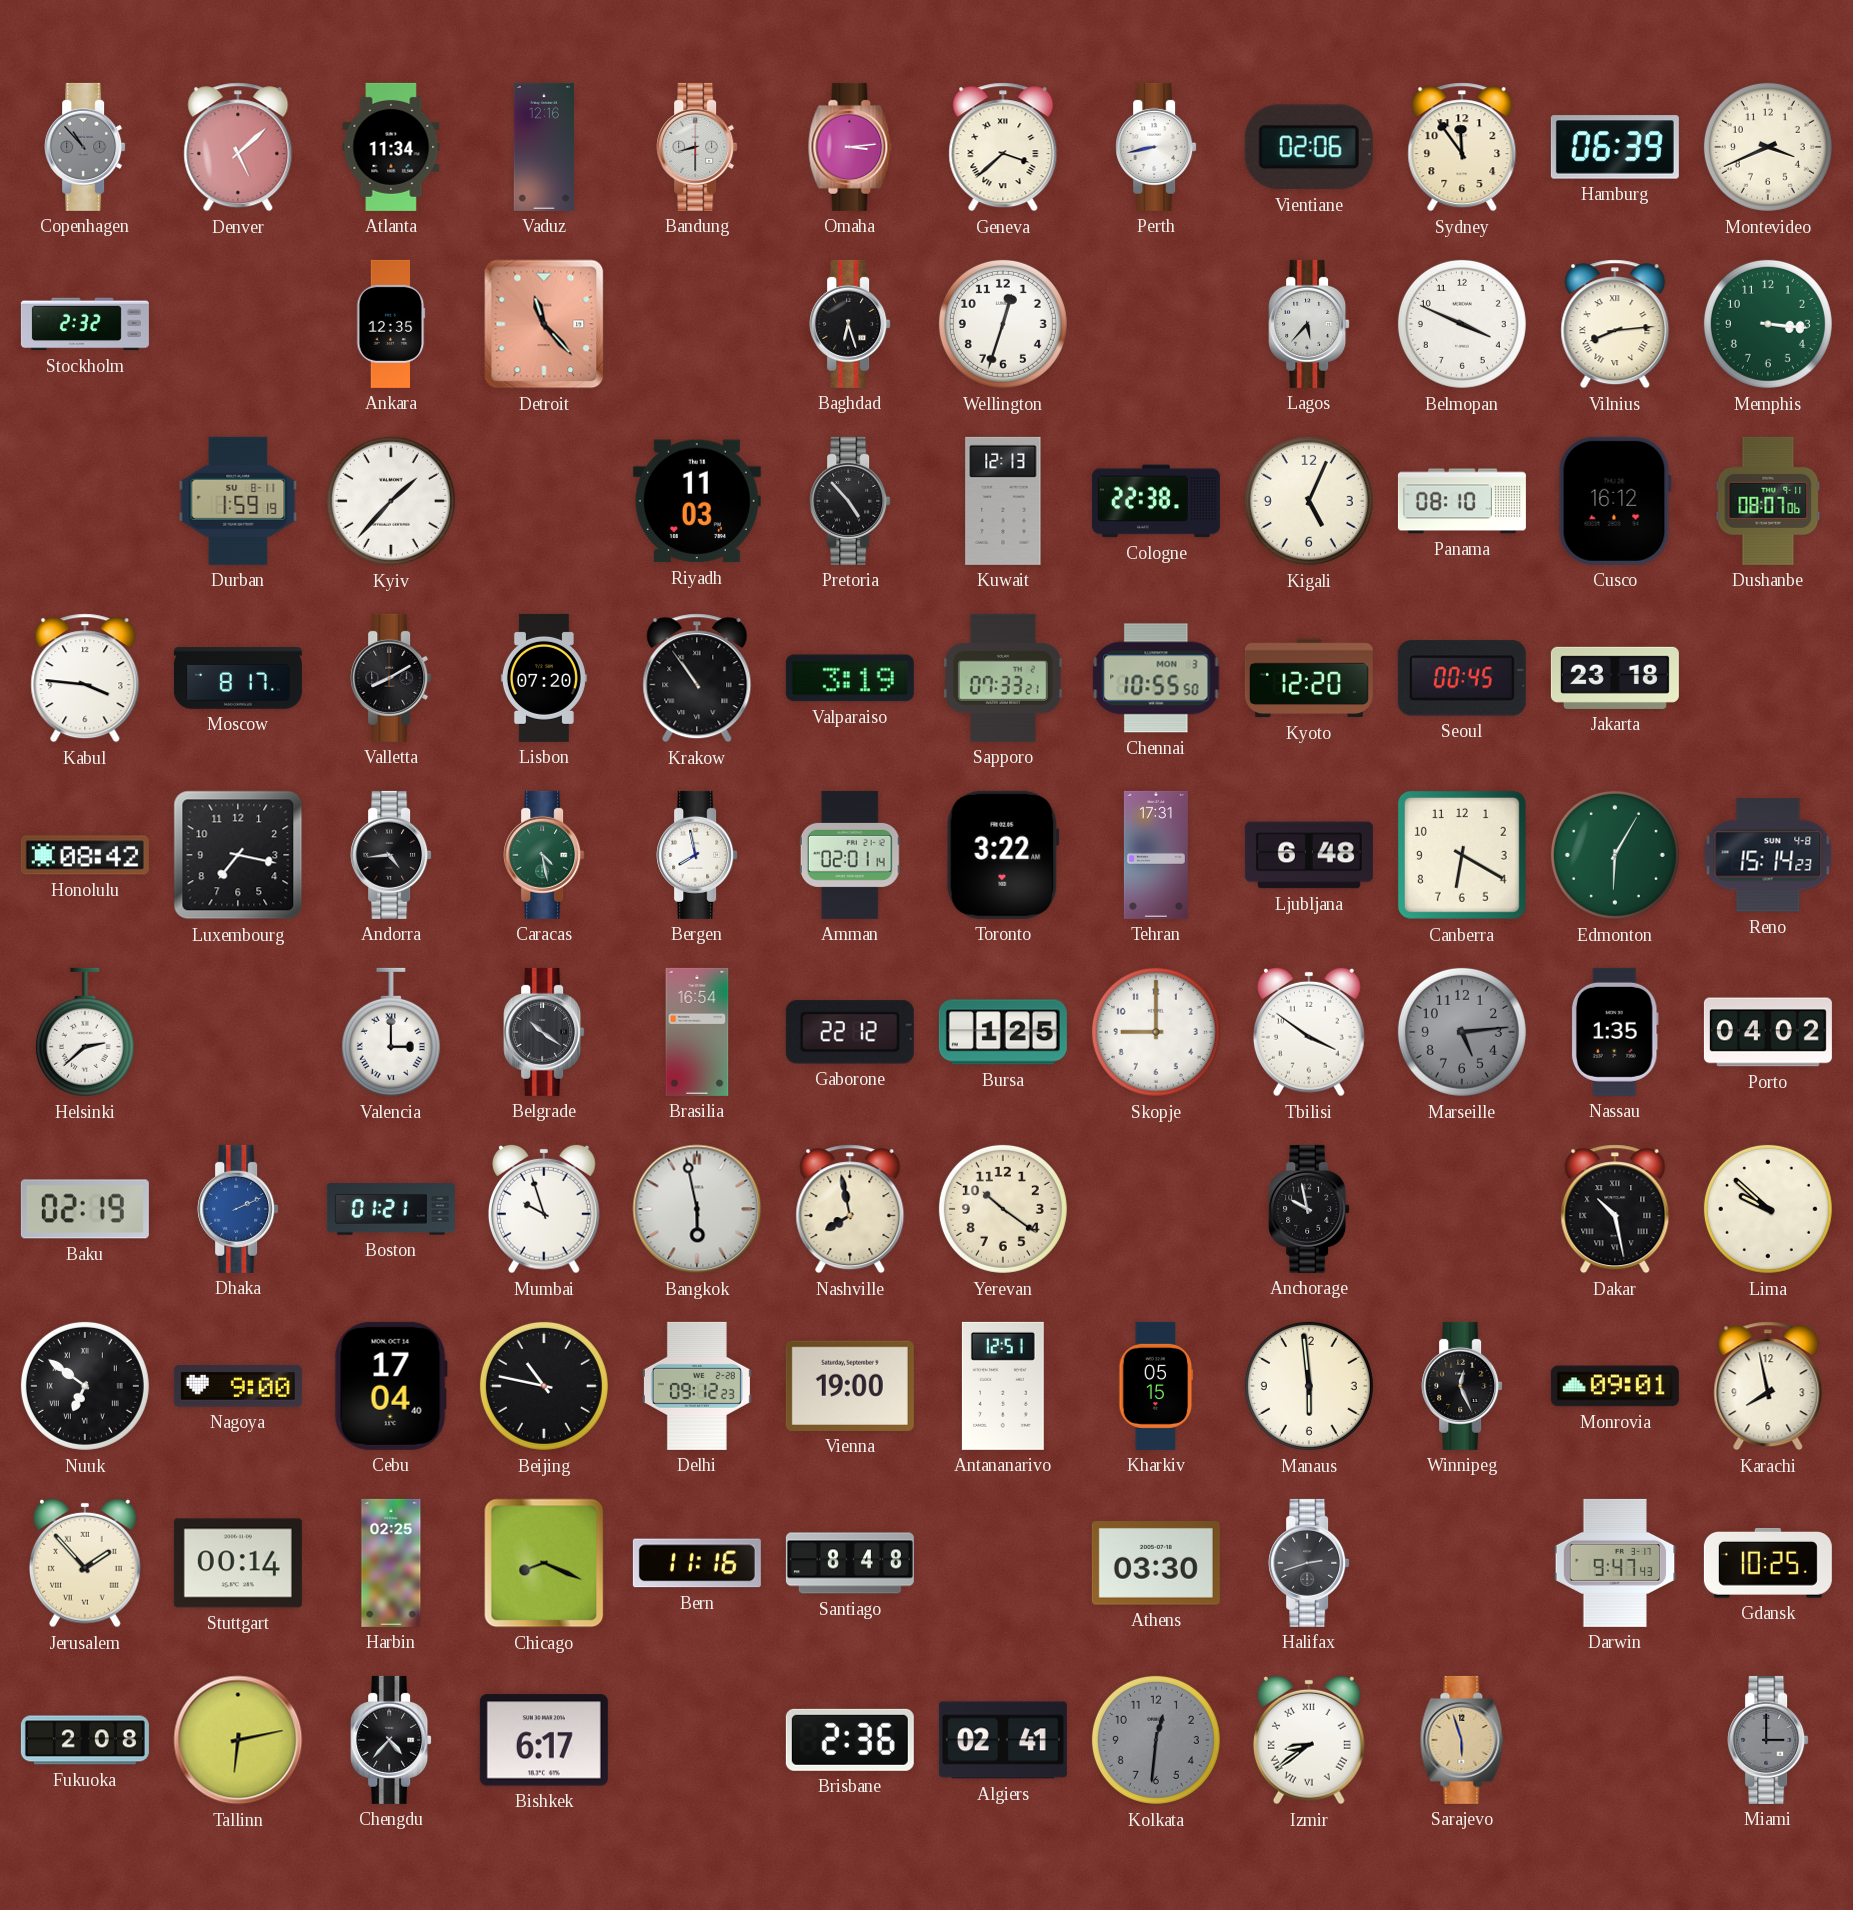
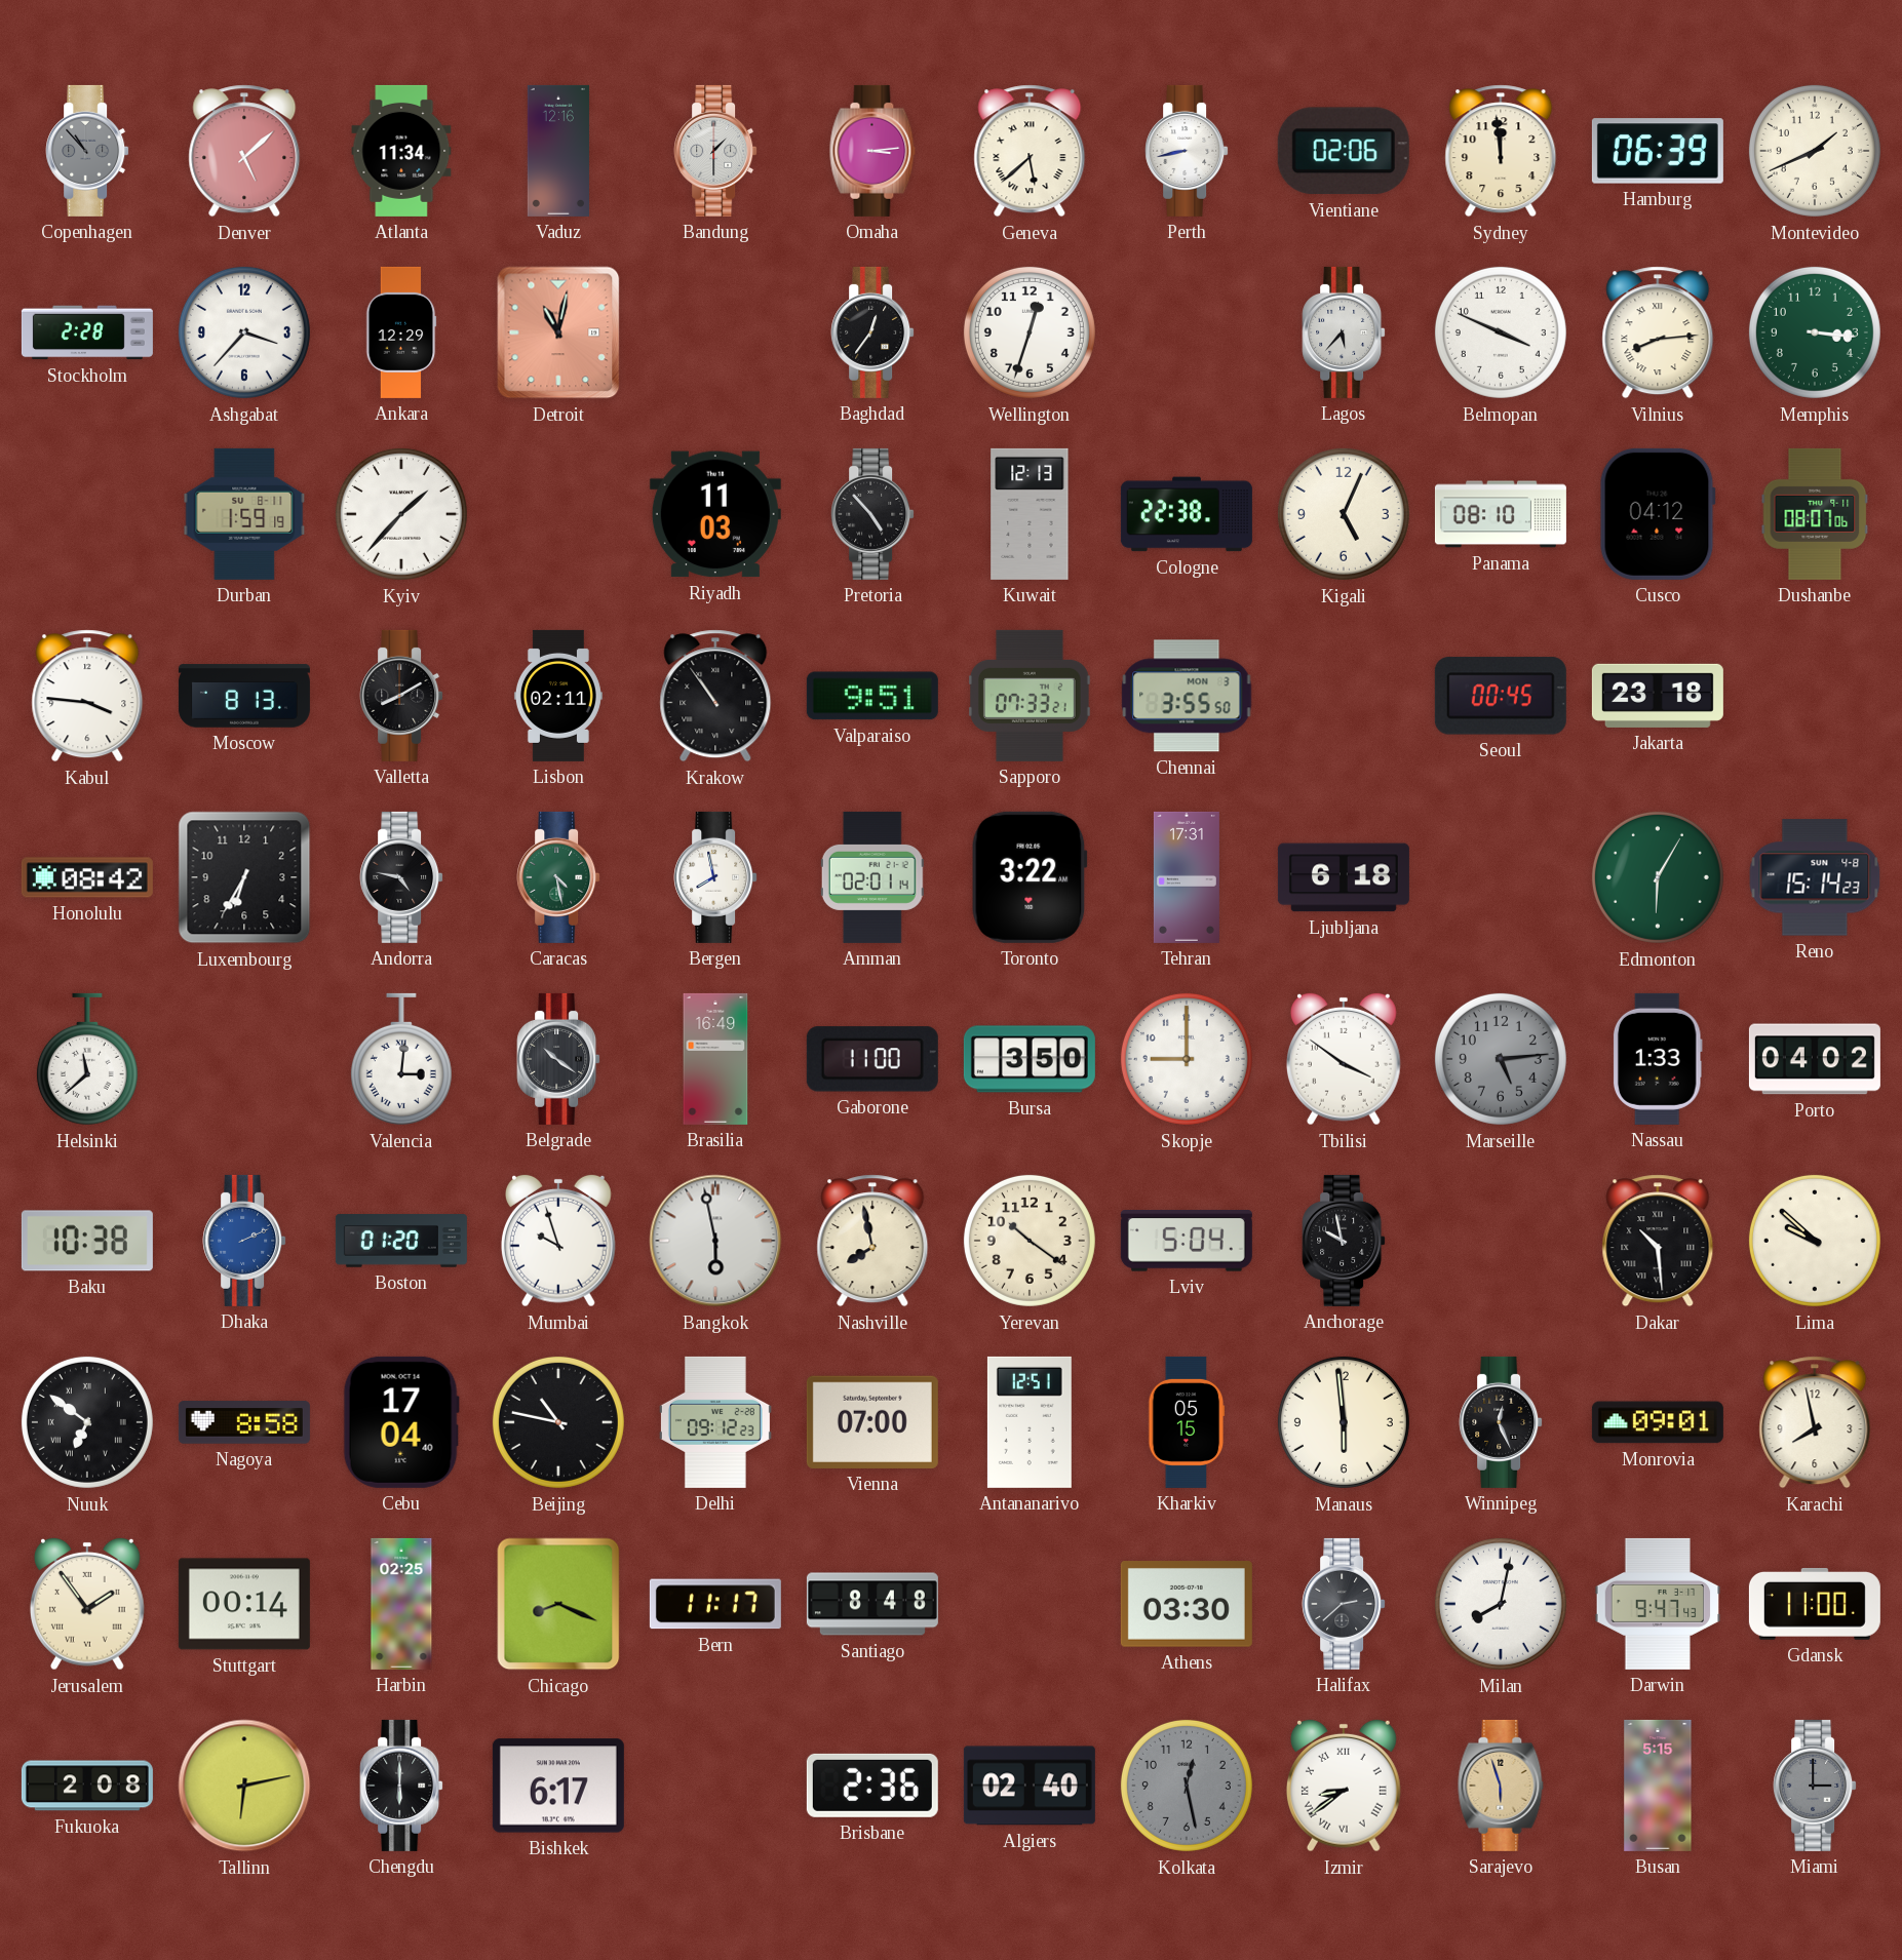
Bandung: 8:30 -> 1:30 (715, 151)
Geneva: 3:38 -> 5:38 (1030, 151)
Sydney: 11:54 -> 11:59 (1501, 151)
Montevideo: 3:41 -> 1:41 (1815, 151)
Stockholm: 2:32 -> 2:28 (87, 332)
Ashgabat: none -> 3:37 (244, 332)
Ankara: 12:35 -> 12:29 (401, 332)
Detroit: 11:23 -> 11:02 (558, 332)
Baghdad: 6:27 -> 12:36 (872, 332)
Cusco: 16:12 -> 04:12 (1658, 514)
Moscow: 8:17 -> 8:13 (244, 696)
Lisbon: 07:20 -> 02:11 (558, 696)
Valparaiso: 3:19 -> 9:51 (872, 696)
Chennai: 10:55 -> 3:55 (1187, 696)
Kyoto: 12:20 -> none (1309, 678)
Luxembourg: 7:17 -> 6:35 (244, 877)
Andorra: 4:44 -> 4:47 (401, 877)
Ljubljana: 6:48 -> 6:18 (1344, 877)
Canberra: 6:20 -> none (1462, 855)
Helsinki: 2:38 -> 11:38 (87, 1059)
Valencia: 3:00 -> 3:01 (401, 1059)
Brasilia: 16:54 -> 16:49 (715, 1059)
Gaborone: 22:12 -> 11:00 (872, 1059)
Bursa: 1:25 -> 3:50 (1030, 1059)
Nassau: 1:35 -> 1:33 (1658, 1059)
Baku: 02:19 -> 10:38 (87, 1241)
Boston: 01:21 -> 01:20 (401, 1241)
Lviv: none -> 5:04 (1187, 1242)
Dakar: 10:28 -> 10:29 (1658, 1241)
Nagoya: 9:00 -> 8:58 (244, 1422)
Vienna: 19:00 -> 07:00 (872, 1422)
Jerusalem: 1:53 -> 1:54 (87, 1604)
Bern: 11:16 -> 11:17 (715, 1604)
Halifax: 2:42 -> 2:38 (1344, 1604)
Milan: none -> 8:02 (1501, 1604)
Gdansk: 10:25 -> 11:00 (1815, 1604)
Chengdu: 4:37 -> 6:00 (401, 1786)
Algiers: 02:41 -> 02:40 (1030, 1786)
Kolkata: 12:31 -> 12:28 (1187, 1786)
Busan: none -> 5:15 (1658, 1786)
